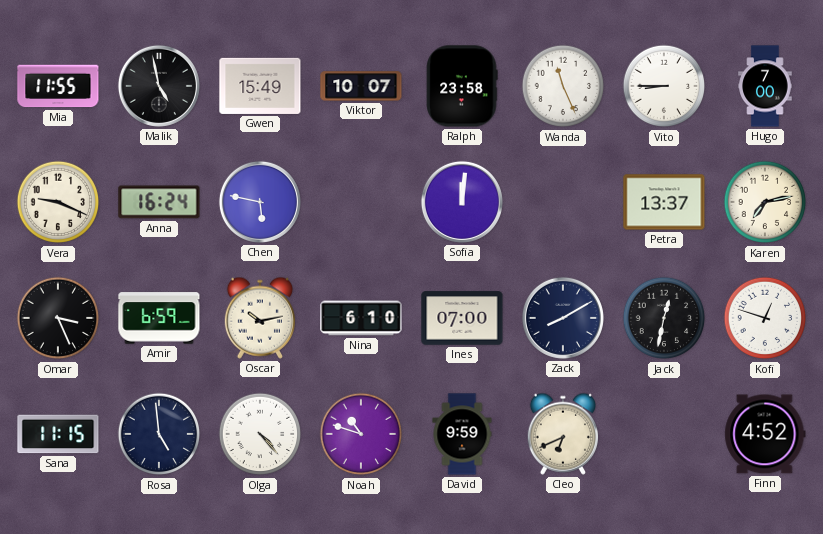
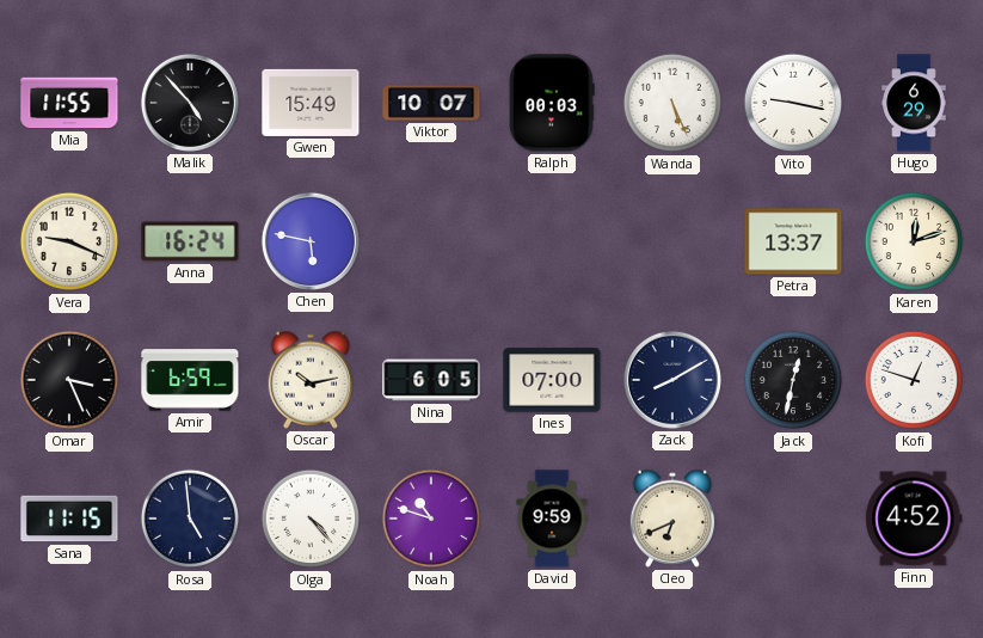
Malik: 4:58 -> 4:53 (190, 103)
Ralph: 23:58 -> 00:03 (552, 103)
Wanda: 11:26 -> 5:26 (672, 103)
Vito: 8:45 -> 9:17 (793, 103)
Hugo: 7:00 -> 6:29 (914, 103)
Sofia: 12:01 -> none (462, 202)
Karen: 7:13 -> 12:12 (914, 241)
Nina: 6:10 -> 6:05 (431, 380)
